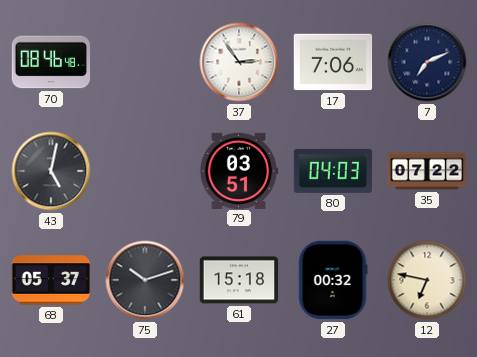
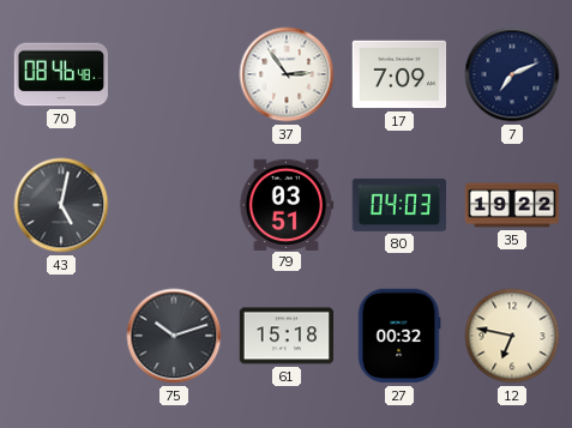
17: 7:06 -> 7:09 (399, 74)
35: 07:22 -> 19:22 (512, 205)
68: 05:37 -> none (51, 280)
